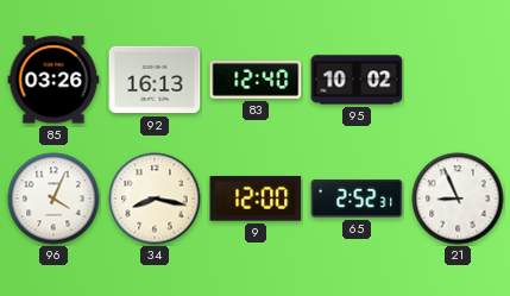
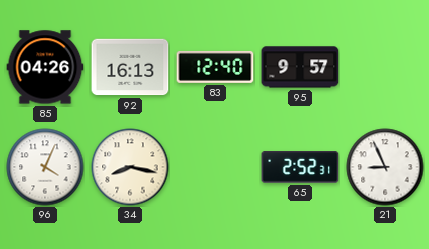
85: 03:26 -> 04:26 (45, 67)
95: 10:02 -> 9:57 (300, 67)
9: 12:00 -> none (256, 199)
